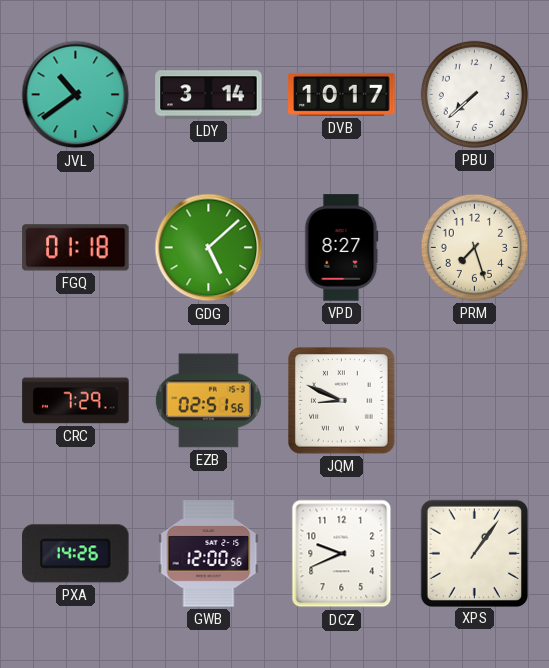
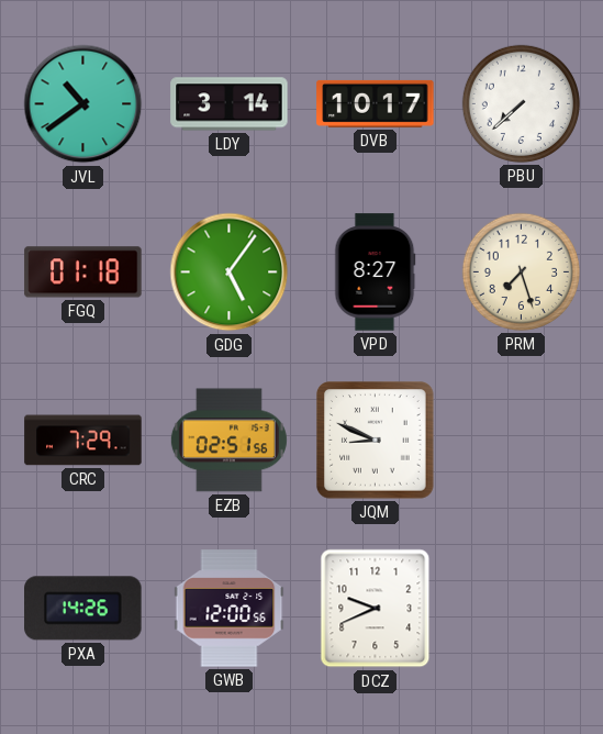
GDG: 5:08 -> 5:06 (230, 273)
XPS: 1:06 -> none (474, 553)
